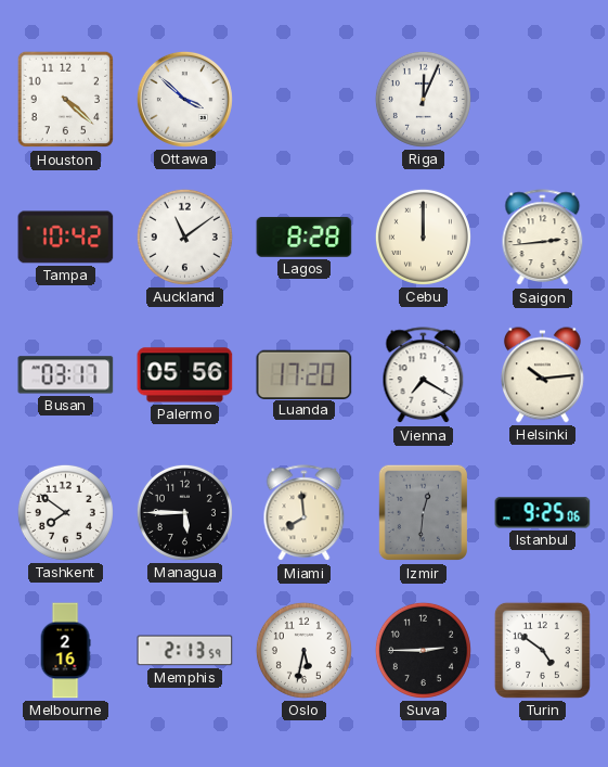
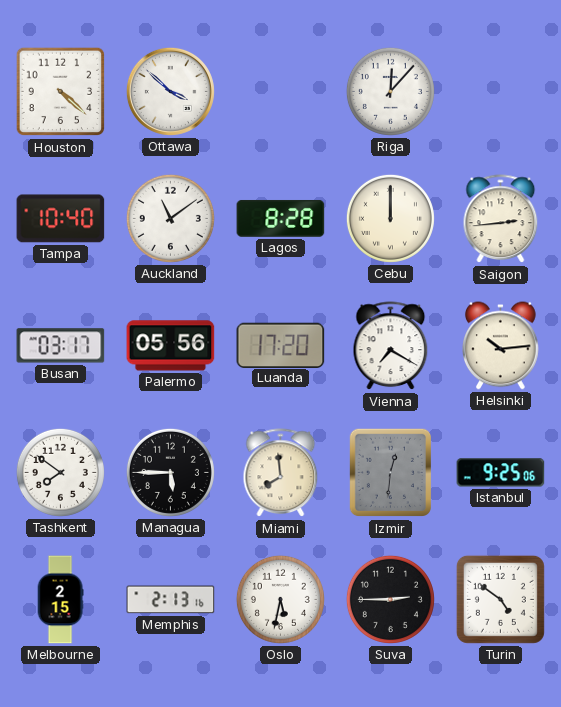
Riga: 12:04 -> 12:07 (390, 91)
Tampa: 10:42 -> 10:40 (61, 219)
Melbourne: 2:16 -> 2:15 (60, 600)
Memphis: 2:13:59 -> 2:13:16 (171, 600)
